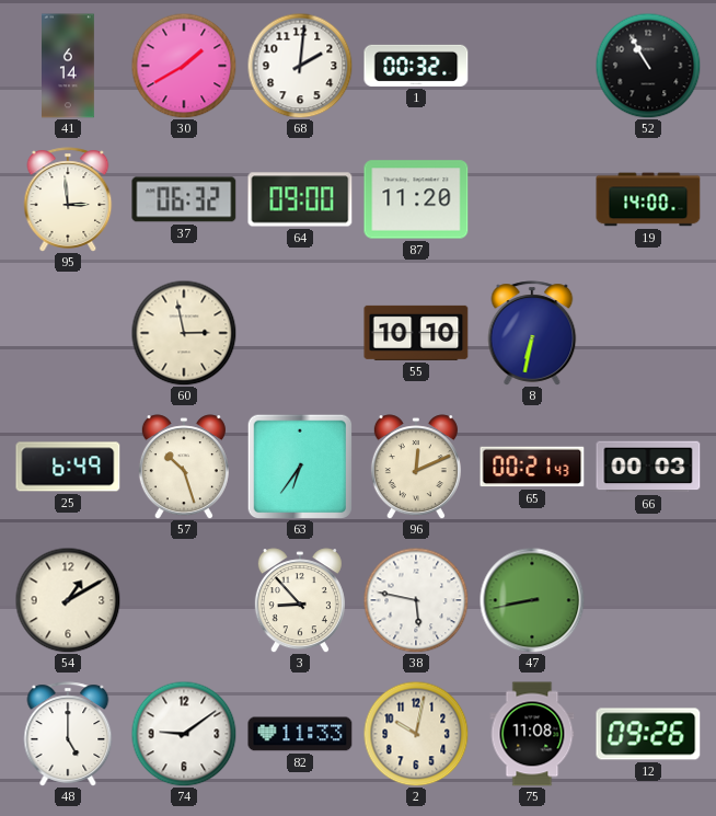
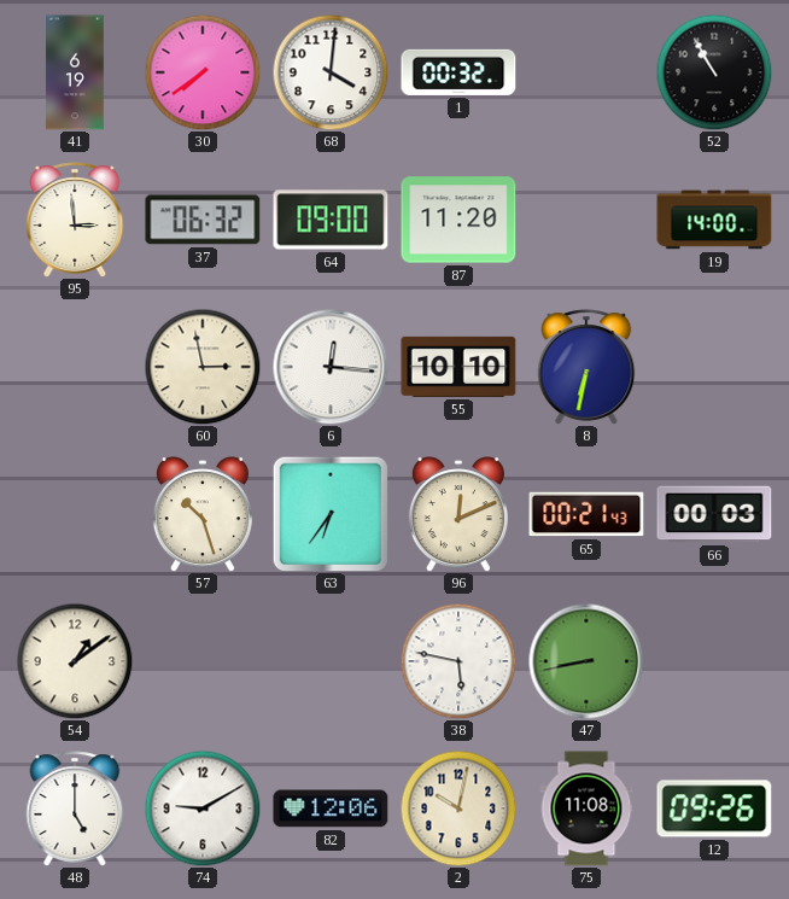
41: 6:14 -> 6:19 (76, 72)
30: 1:40 -> 7:39 (203, 72)
68: 2:01 -> 4:01 (331, 72)
6: none -> 12:16 (331, 367)
25: 6:49 -> none (68, 467)
54: 1:10 -> 1:09 (75, 661)
3: 8:53 -> none (300, 600)
74: 9:09 -> 9:10 (203, 808)
82: 11:33 -> 12:06 (331, 808)
